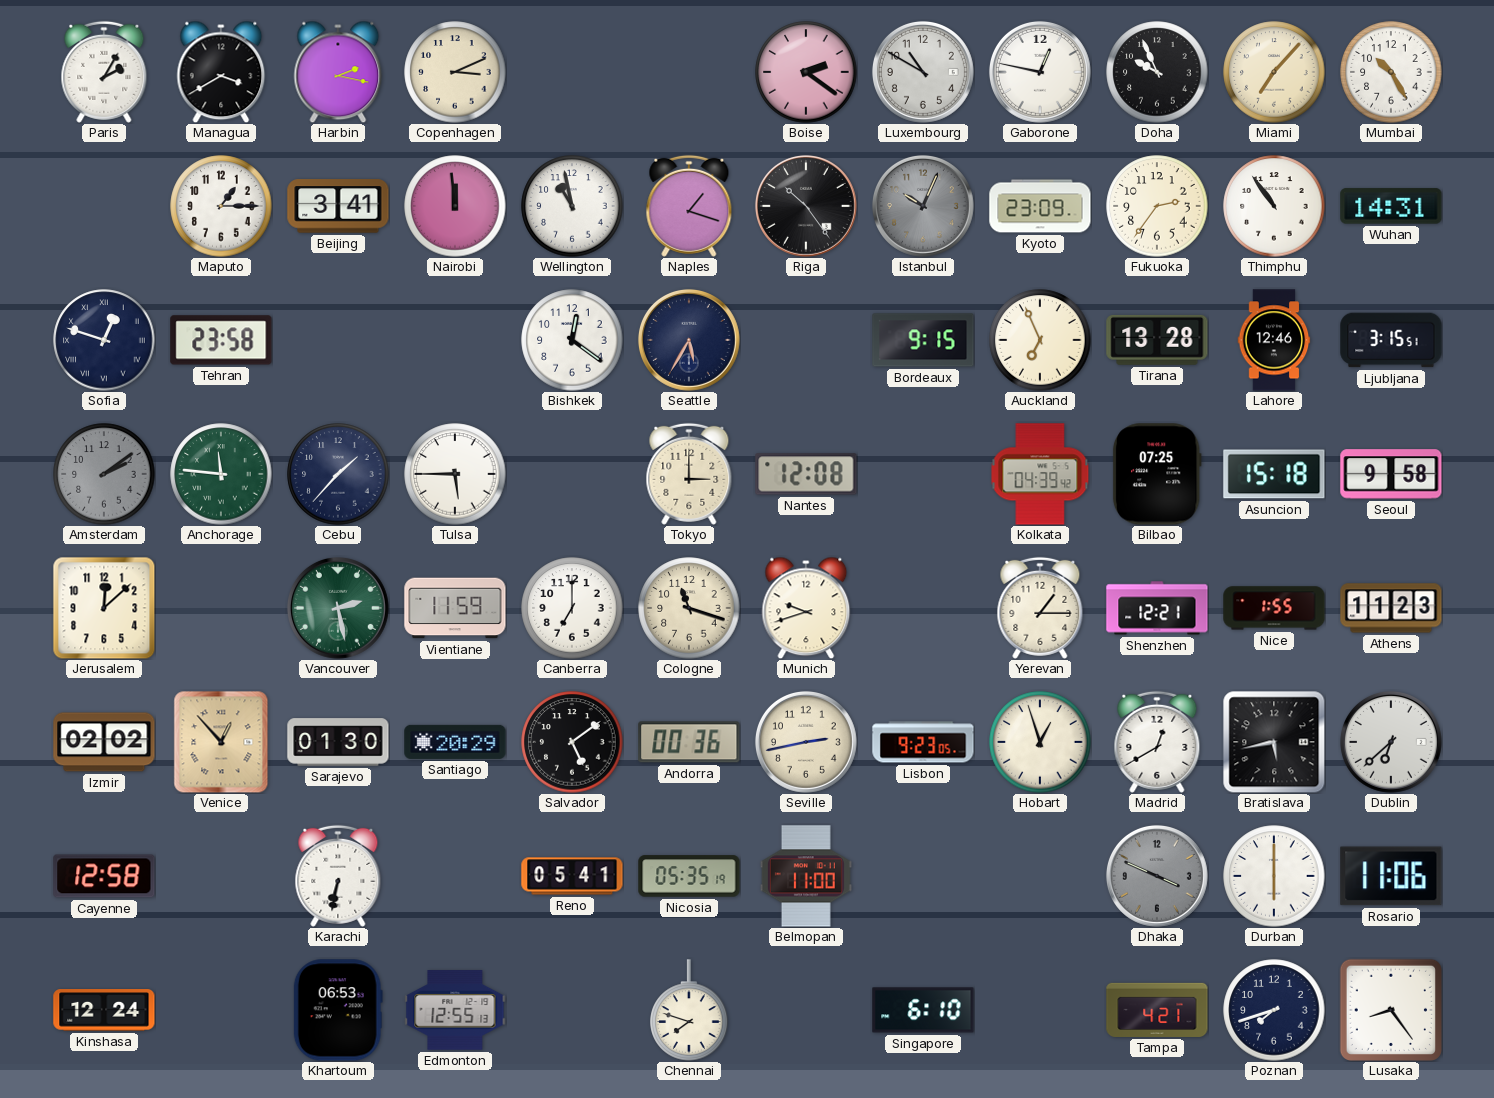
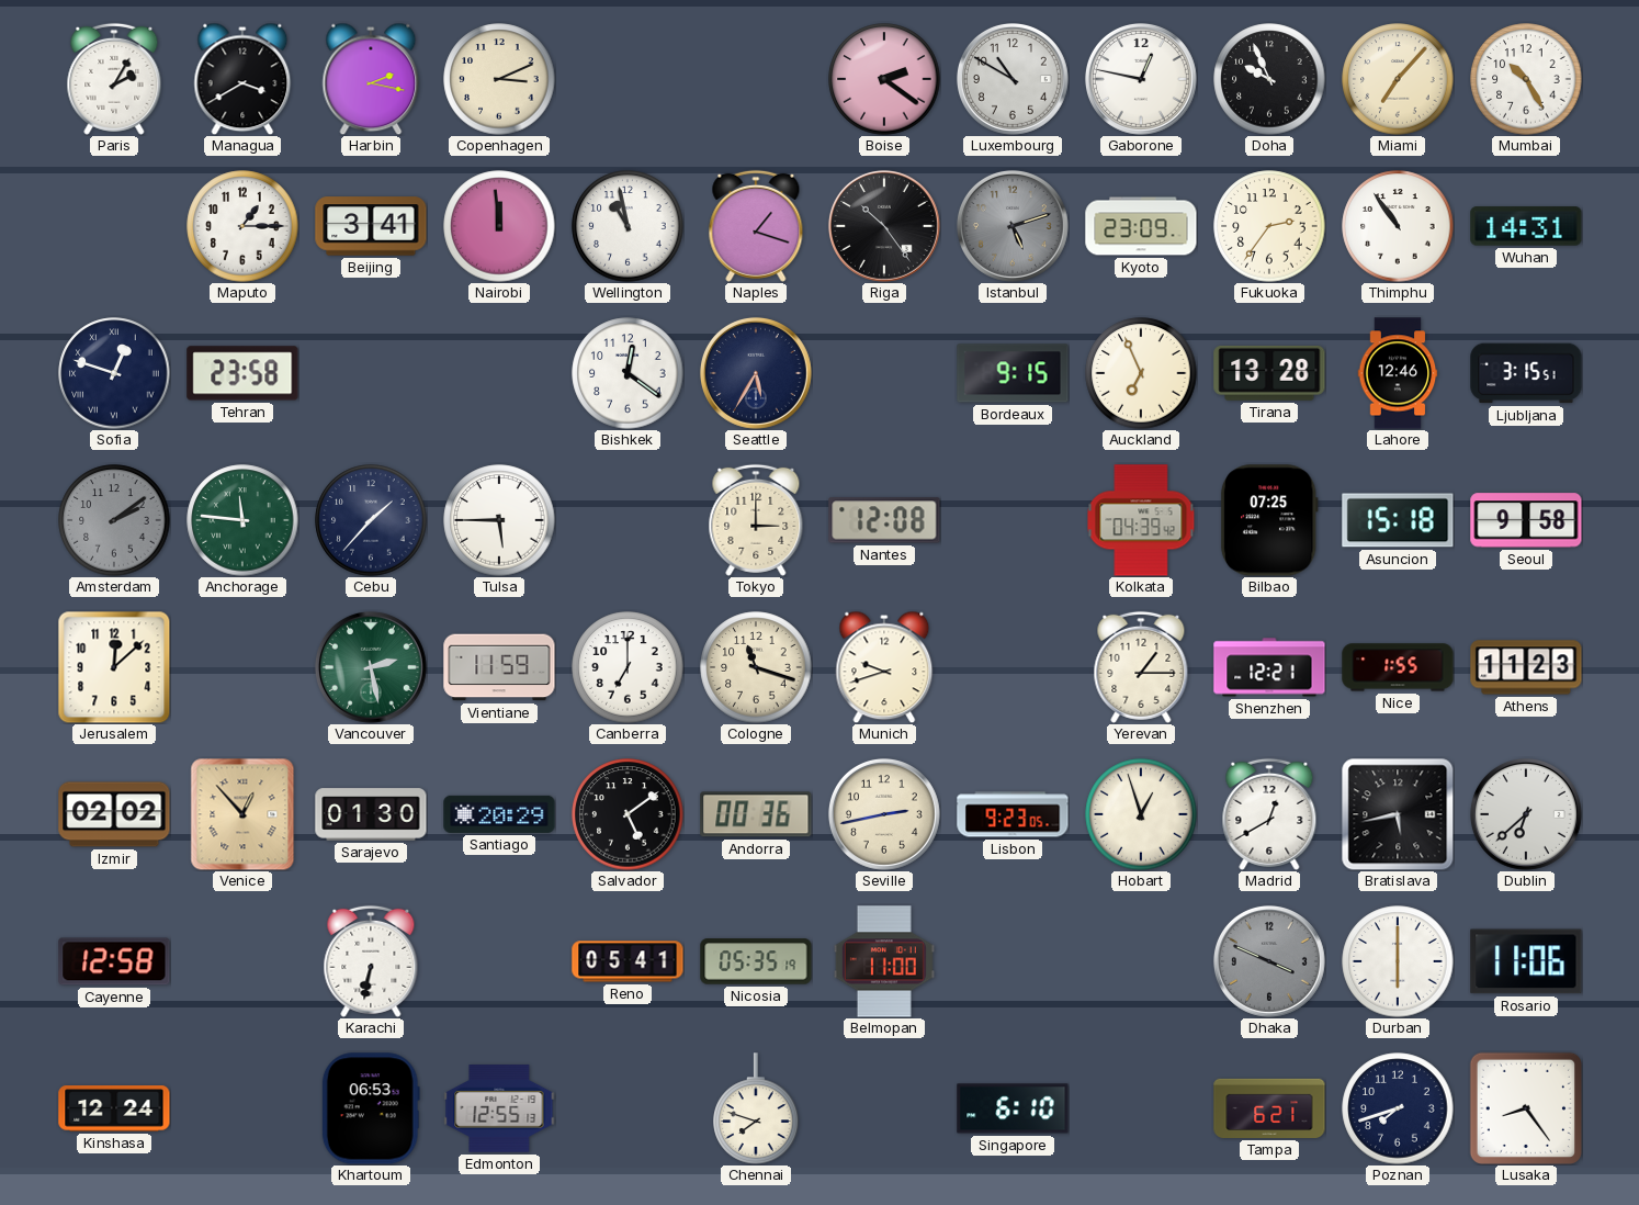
Istanbul: 10:04 -> 5:12 (1013, 226)
Tampa: 4:21 -> 6:21 (1269, 1108)
